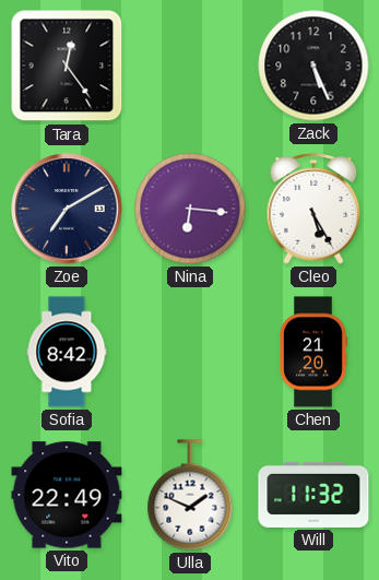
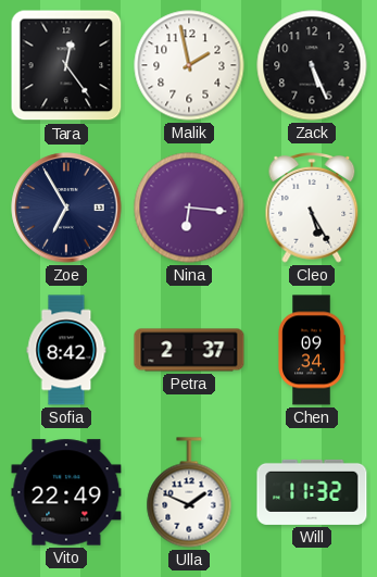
Malik: none -> 1:58 (189, 65)
Zoe: 7:10 -> 6:55 (66, 208)
Petra: none -> 2:37 (189, 350)
Chen: 21:20 -> 09:34 (312, 350)
